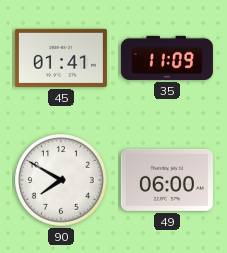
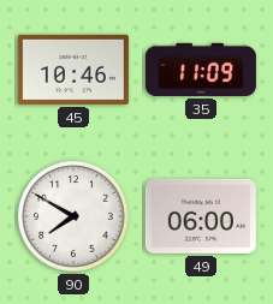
45: 01:41 -> 10:46 (73, 70)
